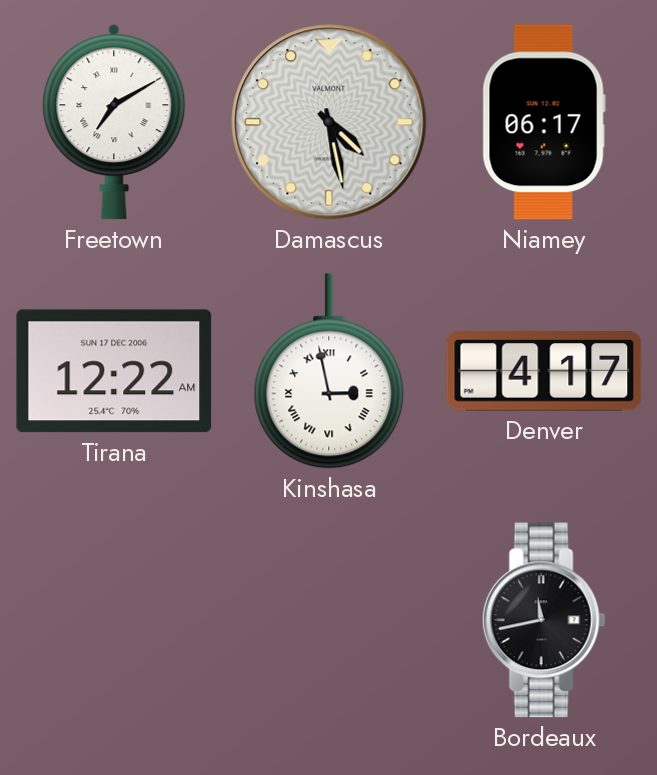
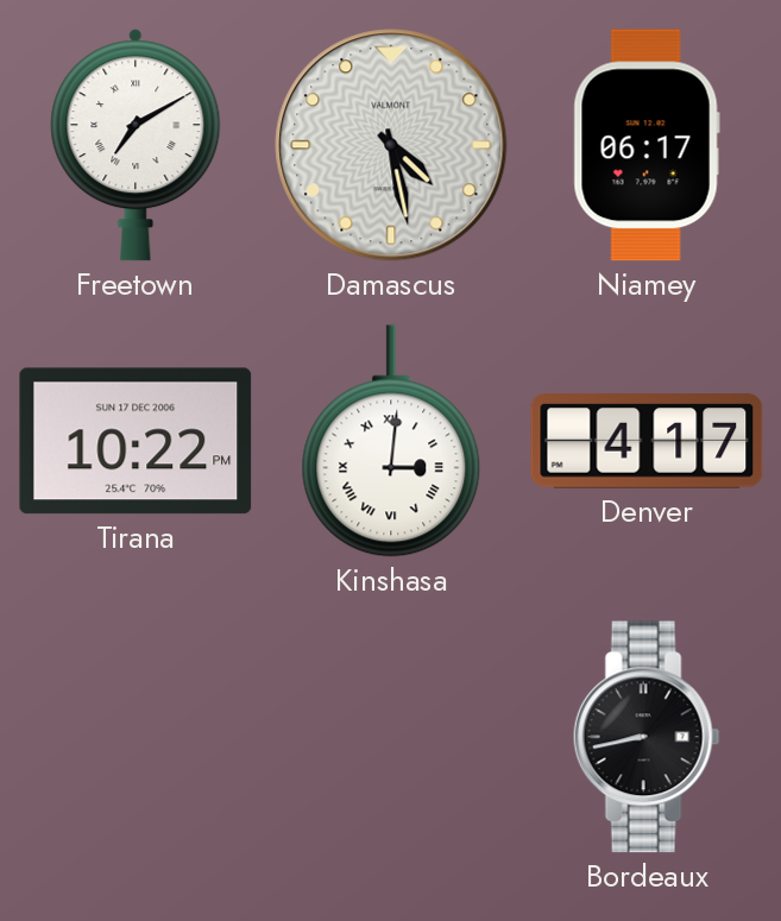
Tirana: 12:22 -> 10:22 (136, 441)
Kinshasa: 2:58 -> 3:01 (391, 441)
Bordeaux: 11:43 -> 8:43 (647, 737)
